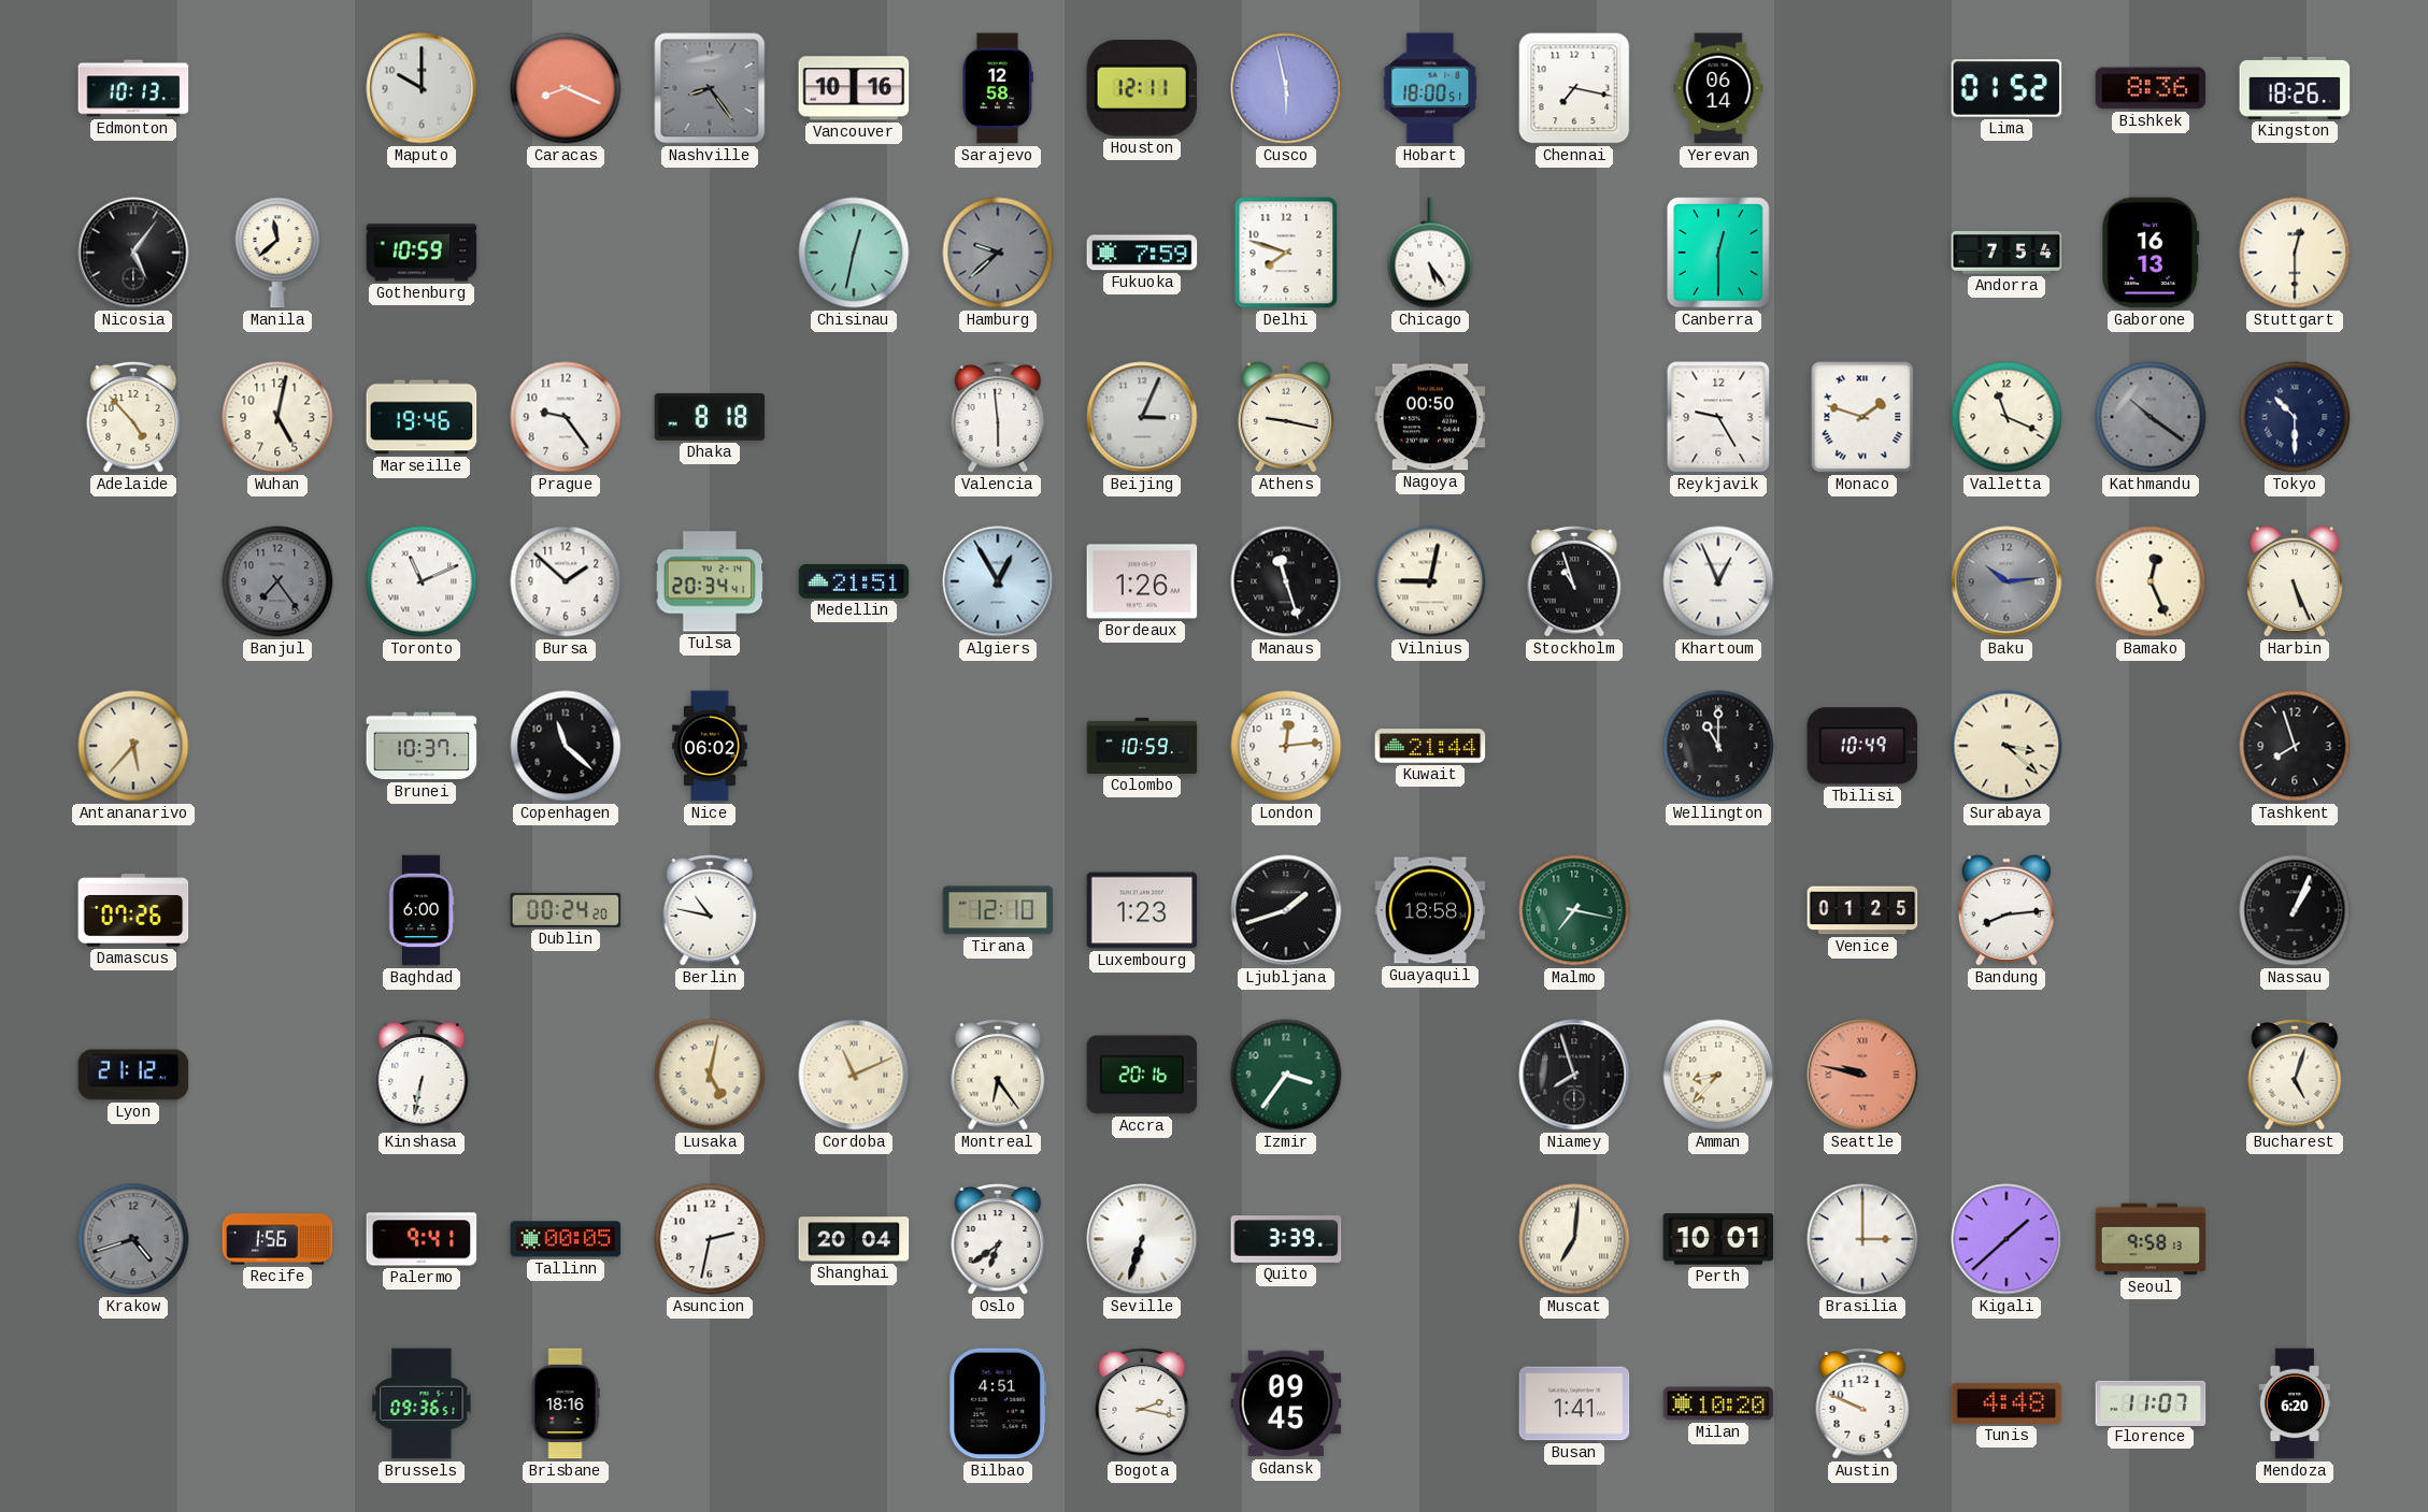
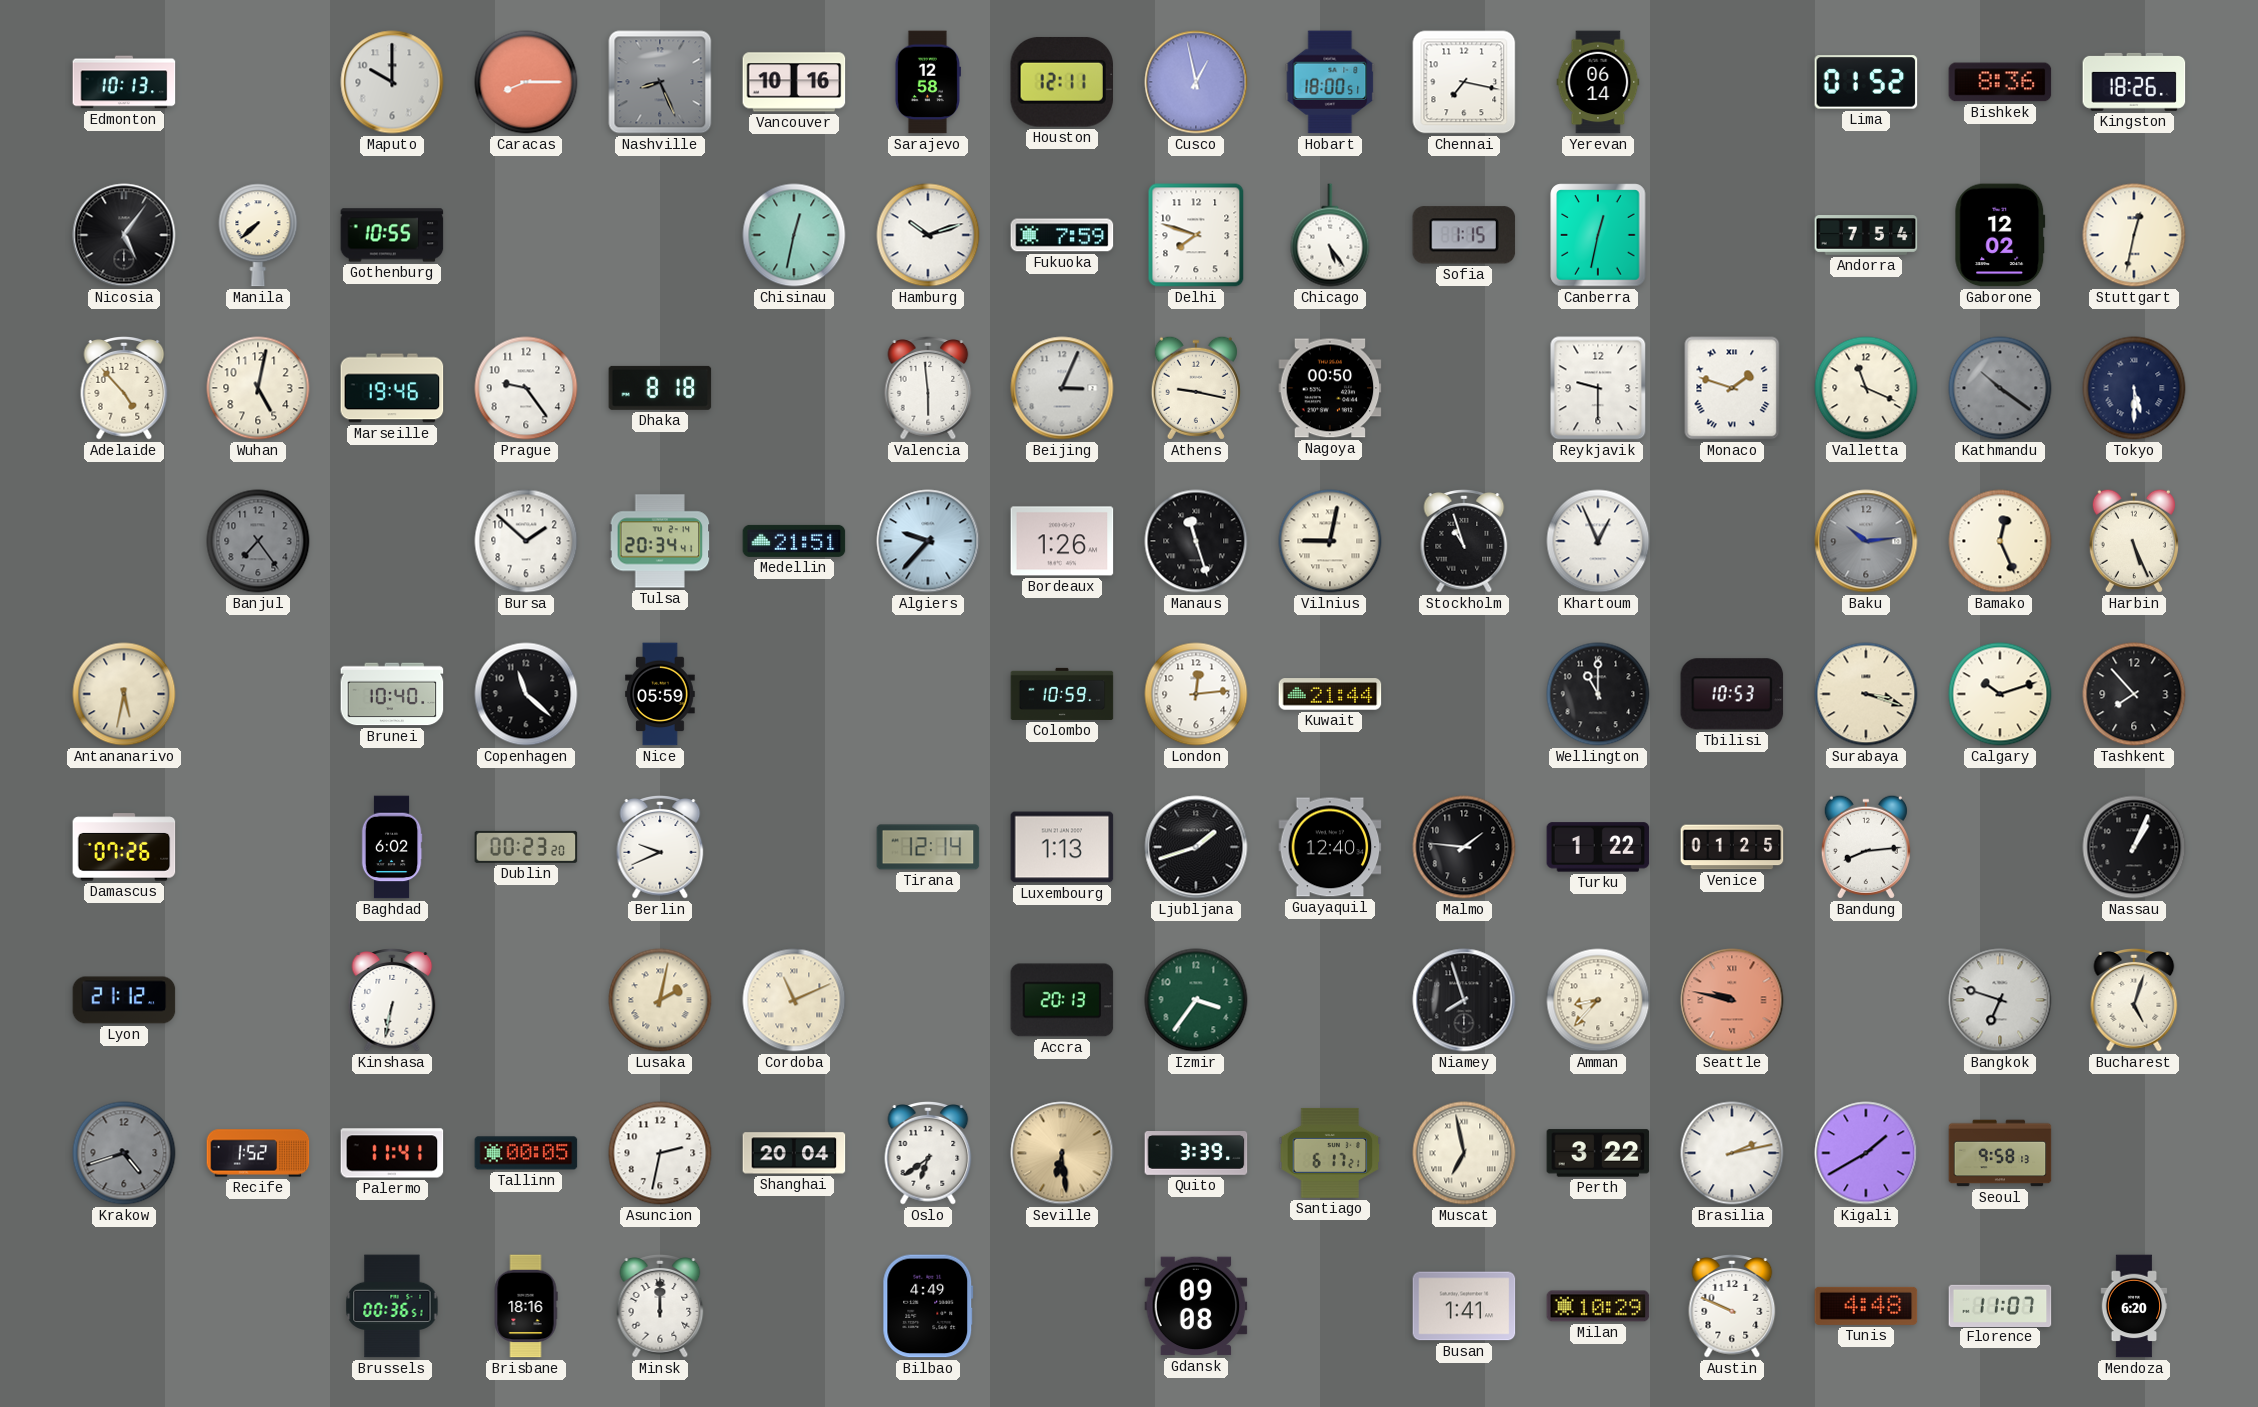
Caracas: 8:19 -> 8:15 (526, 82)
Nashville: 8:24 -> 8:26 (660, 82)
Cusco: 5:58 -> 12:58 (1196, 82)
Manila: 11:38 -> 7:38 (258, 235)
Gothenburg: 10:59 -> 10:55 (392, 235)
Hamburg: 9:38 -> 10:12 (928, 235)
Hamburg dial: grey -> white (928, 235)
Sofia: none -> 1:15 (1464, 235)
Canberra: 12:30 -> 12:32 (1598, 235)
Gaborone: 16:13 -> 12:02 (2000, 235)
Stuttgart: 12:30 -> 12:32 (2134, 235)
Reykjavik: 9:25 -> 9:30 (1598, 388)
Tokyo: 10:30 -> 5:30 (2134, 388)
Toronto: 11:11 -> none (422, 581)
Algiers: 12:55 -> 9:37 (928, 541)
Antananarivo: 5:37 -> 5:32 (124, 694)
Brunei: 10:37 -> 10:40 (392, 694)
Nice: 06:02 -> 05:59 (660, 694)
Tbilisi: 10:49 -> 10:53 (1732, 694)
Surabaya: 3:22 -> 3:18 (1866, 694)
Calgary: none -> 10:12 (2000, 694)
Tashkent: 7:57 -> 7:53 (2134, 694)
Baghdad: 6:00 -> 6:02 (392, 847)
Dublin: 00:24 -> 00:23 (526, 847)
Berlin: 10:47 -> 9:41 (660, 848)
Tirana: 12:10 -> 12:14 (928, 847)
Luxembourg: 1:23 -> 1:13 (1062, 847)
Guayaquil: 18:58 -> 12:40 (1330, 847)
Malmo: 7:17 -> 1:46 (1464, 847)
Malmo dial: green -> black (1464, 847)
Turku: none -> 1:22 (1598, 847)
Lusaka: 5:02 -> 2:02 (660, 1000)
Montreal: 6:24 -> none (998, 1076)
Accra: 20:16 -> 20:13 (1062, 1000)
Bangkok: none -> 6:48 (2000, 1000)
Recife: 1:56 -> 1:52 (258, 1153)
Palermo: 9:41 -> 11:41 (392, 1153)
Seville: 6:33 -> 6:29 (1062, 1153)
Seville dial: white -> champagne (1062, 1153)
Santiago: none -> 6:17 (1330, 1153)
Muscat: 7:01 -> 6:58 (1464, 1153)
Perth: 10:01 -> 3:22 (1598, 1153)
Brasilia: 3:00 -> 2:13 (1732, 1153)
Kigali: 1:38 -> 1:40 (1866, 1153)
Brussels: 09:36 -> 00:36 (392, 1306)
Minsk: none -> 12:00 (660, 1307)
Bilbao: 4:51 -> 4:49 (928, 1306)
Bogota: 2:17 -> none (1142, 1405)
Gdansk: 09:45 -> 09:08 (1196, 1306)
Milan: 10:20 -> 10:29 (1598, 1306)
